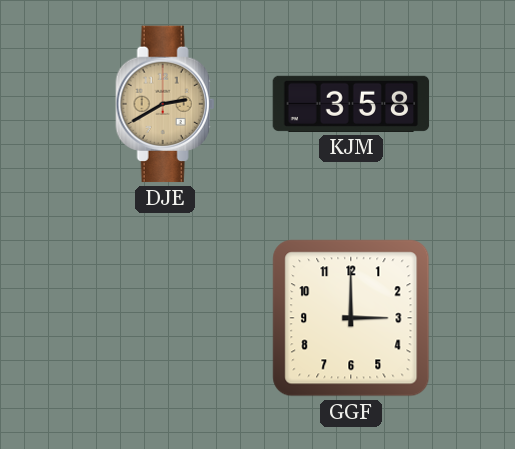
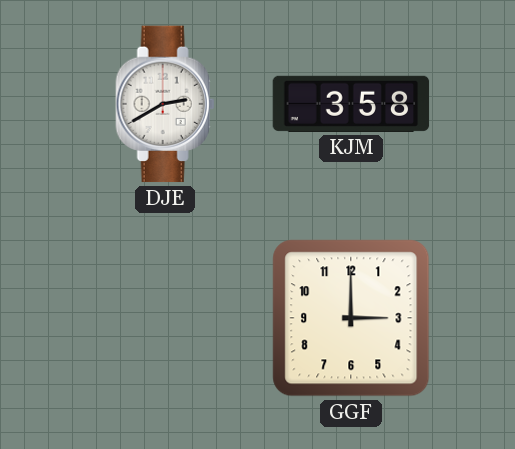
DJE dial: champagne -> white (165, 104)
